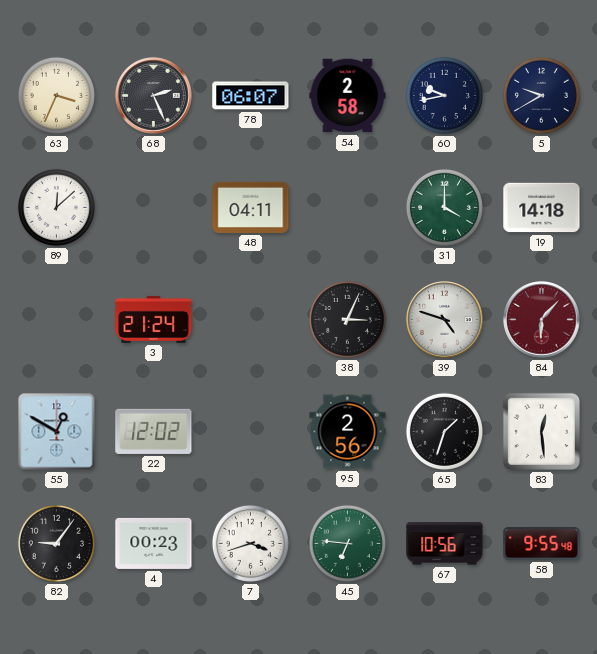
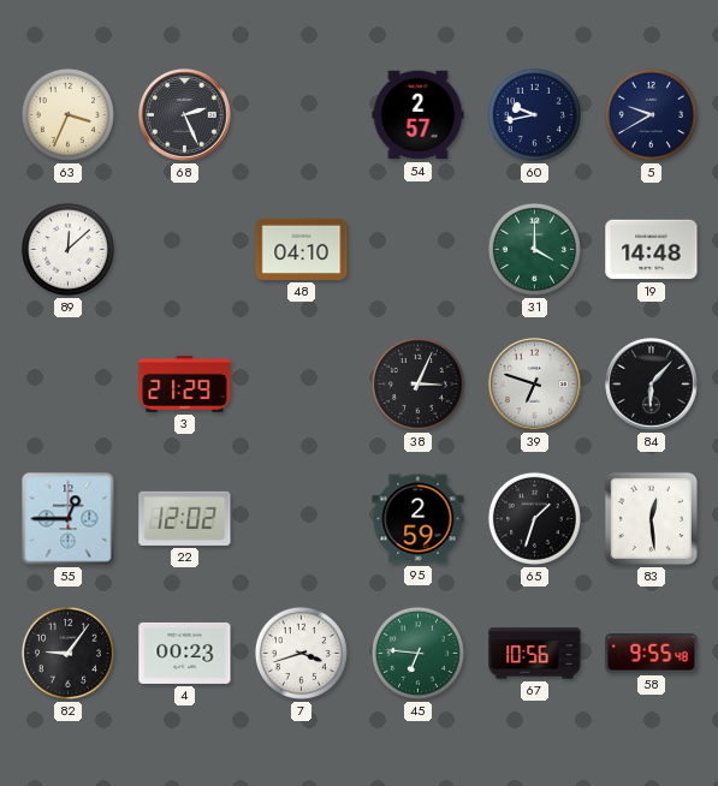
78: 06:07 -> none (251, 96)
54: 2:58 -> 2:57 (419, 115)
48: 04:11 -> 04:10 (302, 249)
19: 14:18 -> 14:48 (652, 250)
3: 21:24 -> 21:29 (185, 383)
39: 4:48 -> 6:48 (535, 385)
84 dial: burgundy -> black (652, 385)
55: 12:50 -> 12:45 (69, 519)
95: 2:56 -> 2:59 (419, 519)
